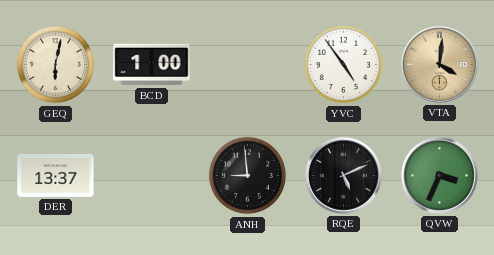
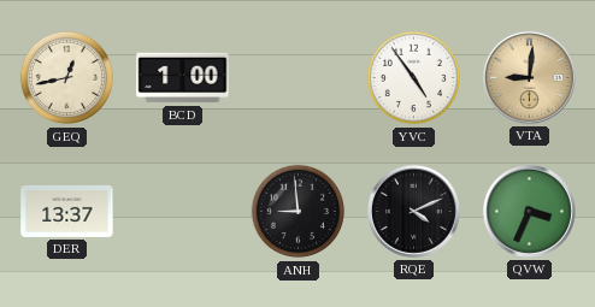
GEQ: 6:02 -> 12:43 (67, 78)
VTA: 4:01 -> 9:01 (529, 77)
RQE: 5:11 -> 4:11 (413, 211)
